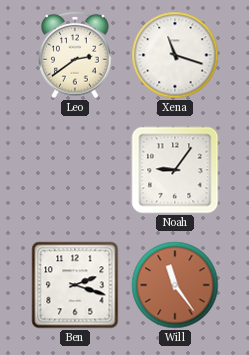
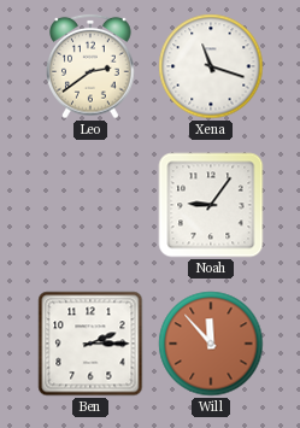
Ben: 2:18 -> 2:15 (90, 344)
Will: 11:24 -> 11:53 (211, 344)
